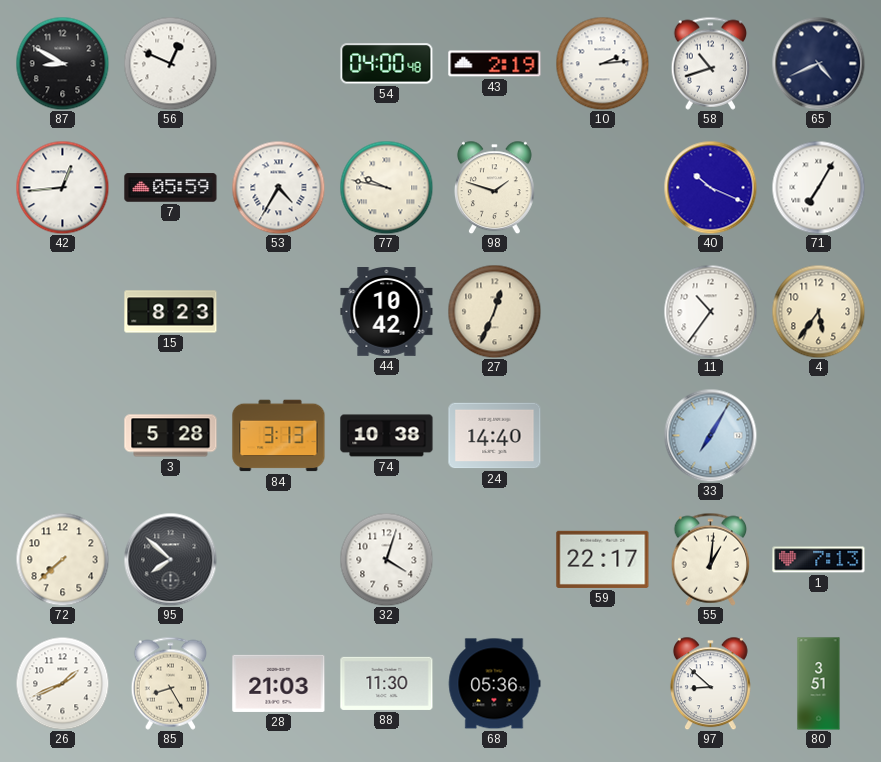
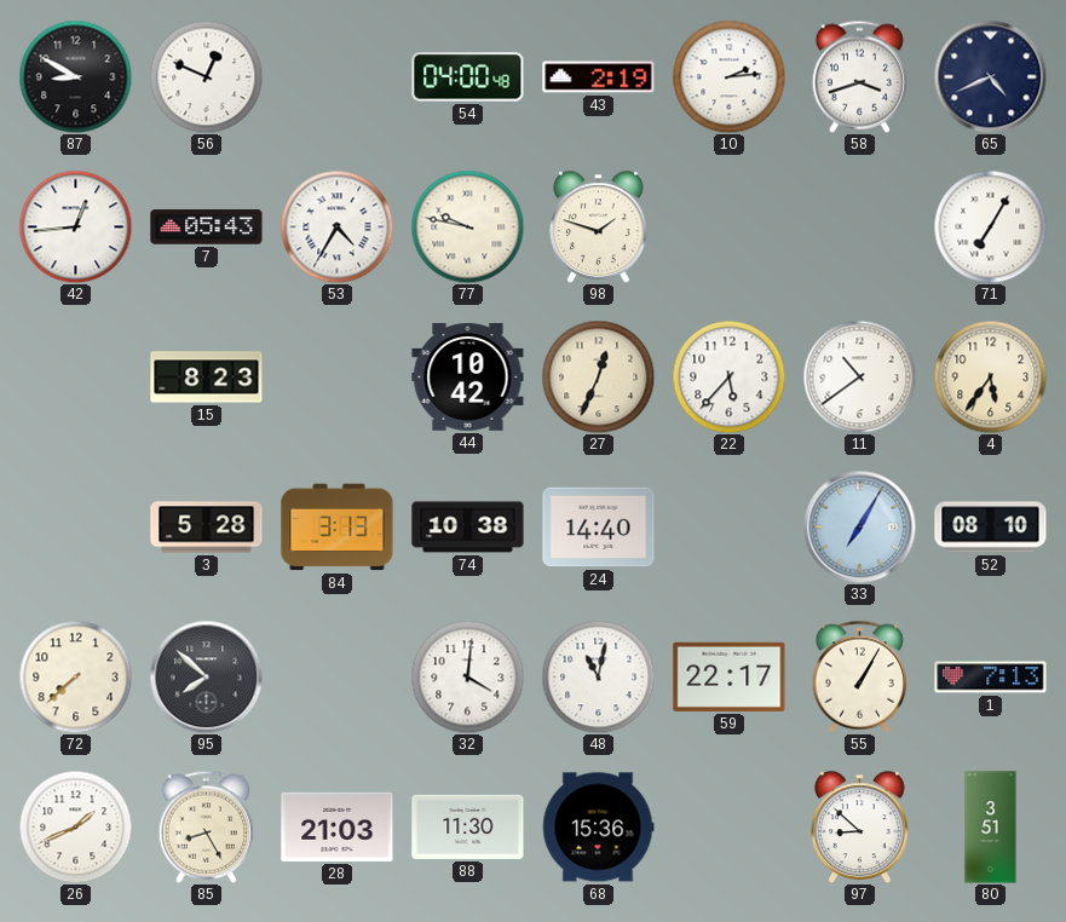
58: 10:42 -> 3:42 (860, 76)
7: 05:59 -> 05:43 (207, 227)
40: 10:19 -> none (710, 187)
22: none -> 5:37 (728, 376)
11: 10:36 -> 10:39 (859, 376)
52: none -> 08:10 (991, 528)
32: 4:03 -> 4:01 (467, 676)
48: none -> 11:02 (598, 676)
55: 1:01 -> 1:05 (860, 676)
68: 05:36 -> 15:36 (598, 828)
